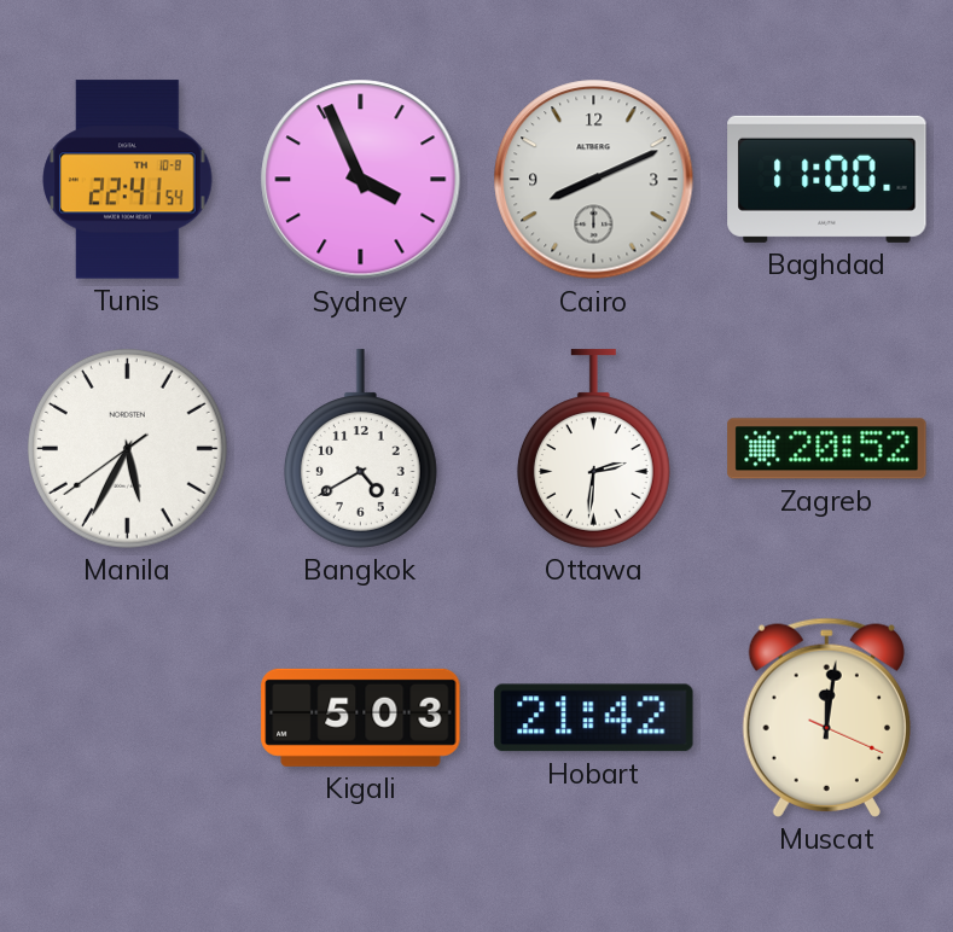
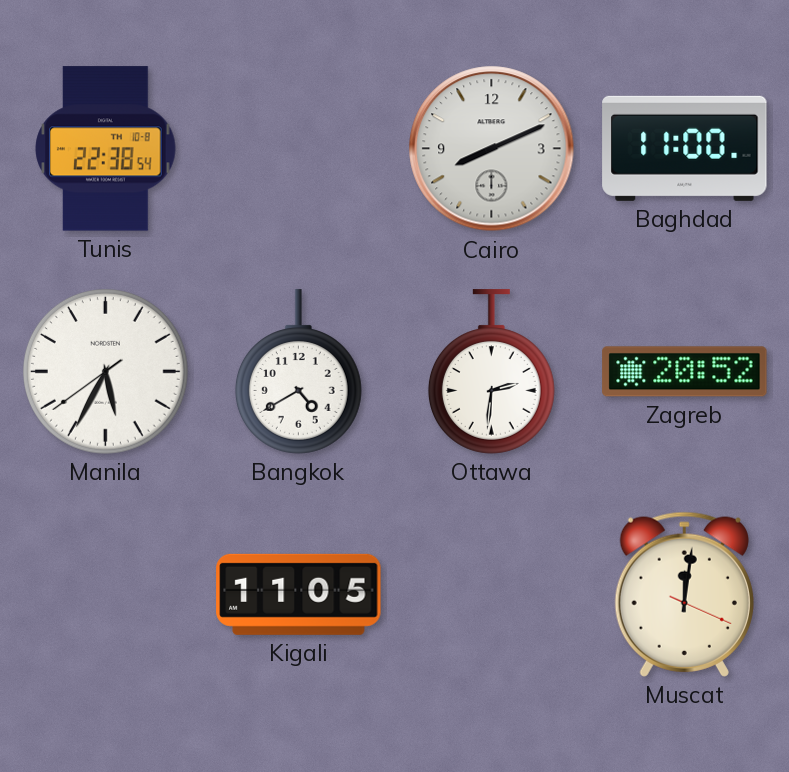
Tunis: 22:41 -> 22:38 (106, 149)
Sydney: 3:56 -> none (361, 180)
Kigali: 5:03 -> 11:05 (299, 594)
Hobart: 21:42 -> none (594, 718)
